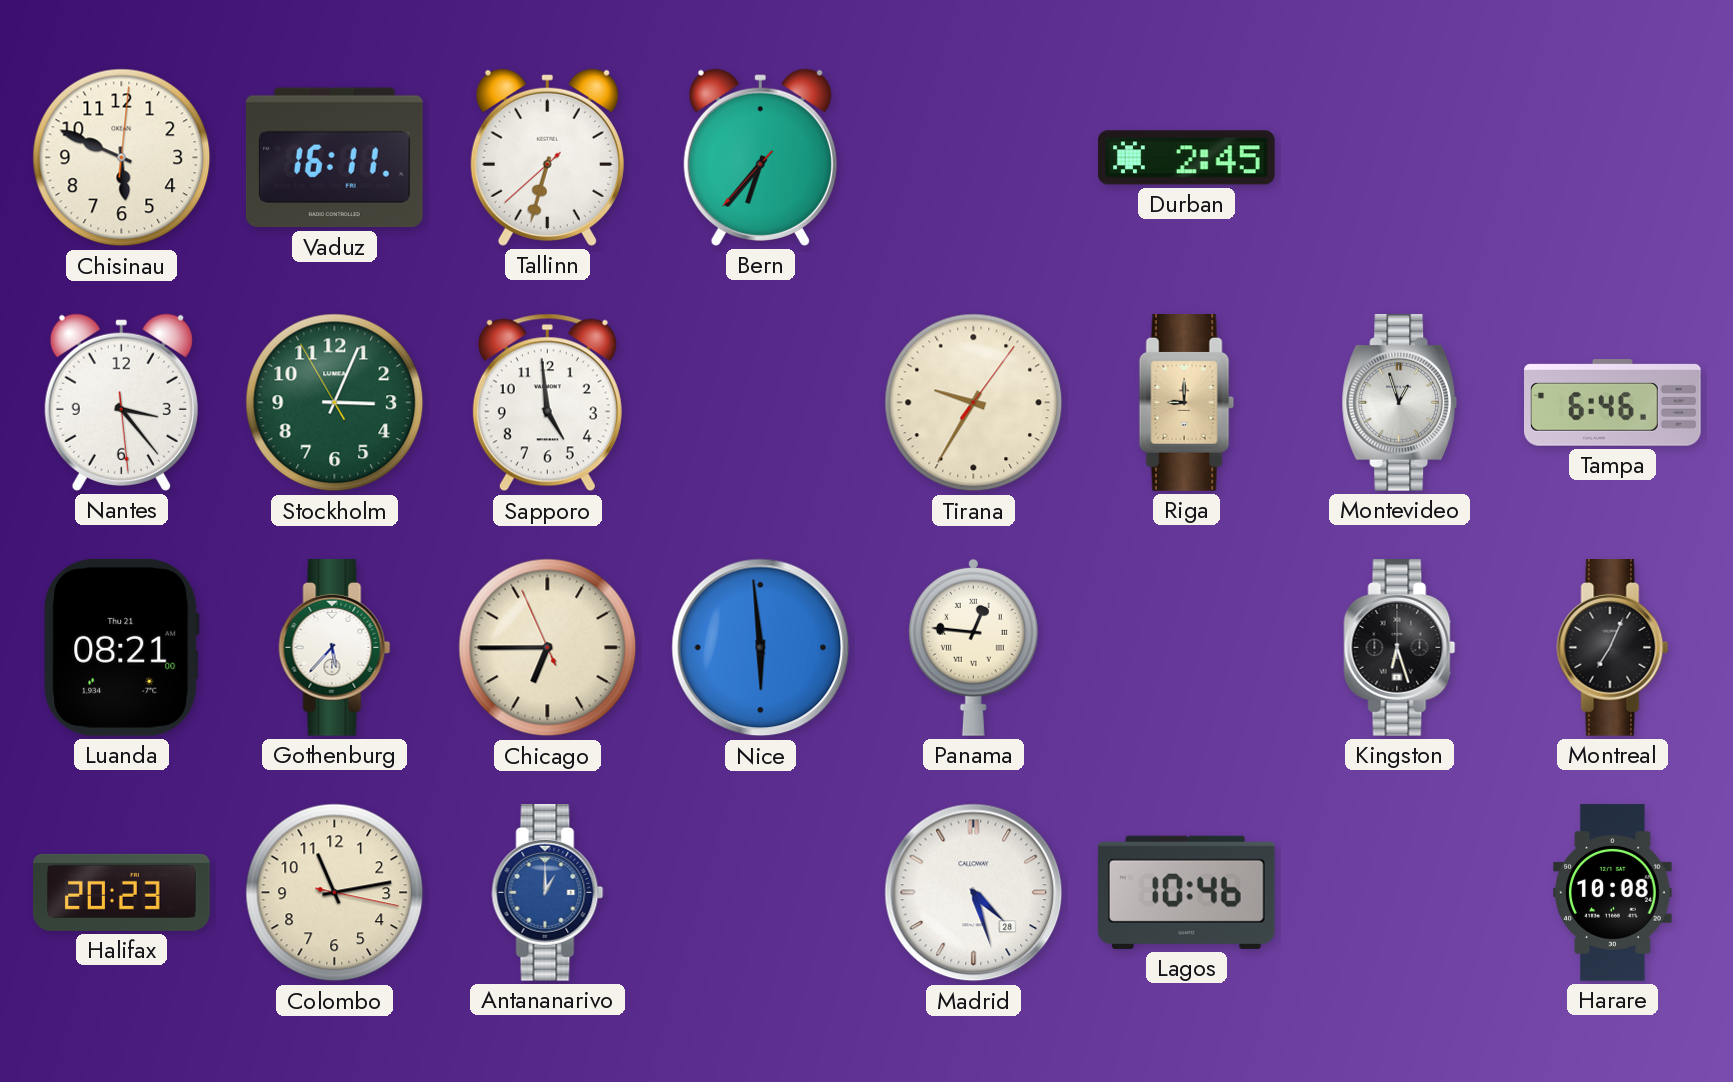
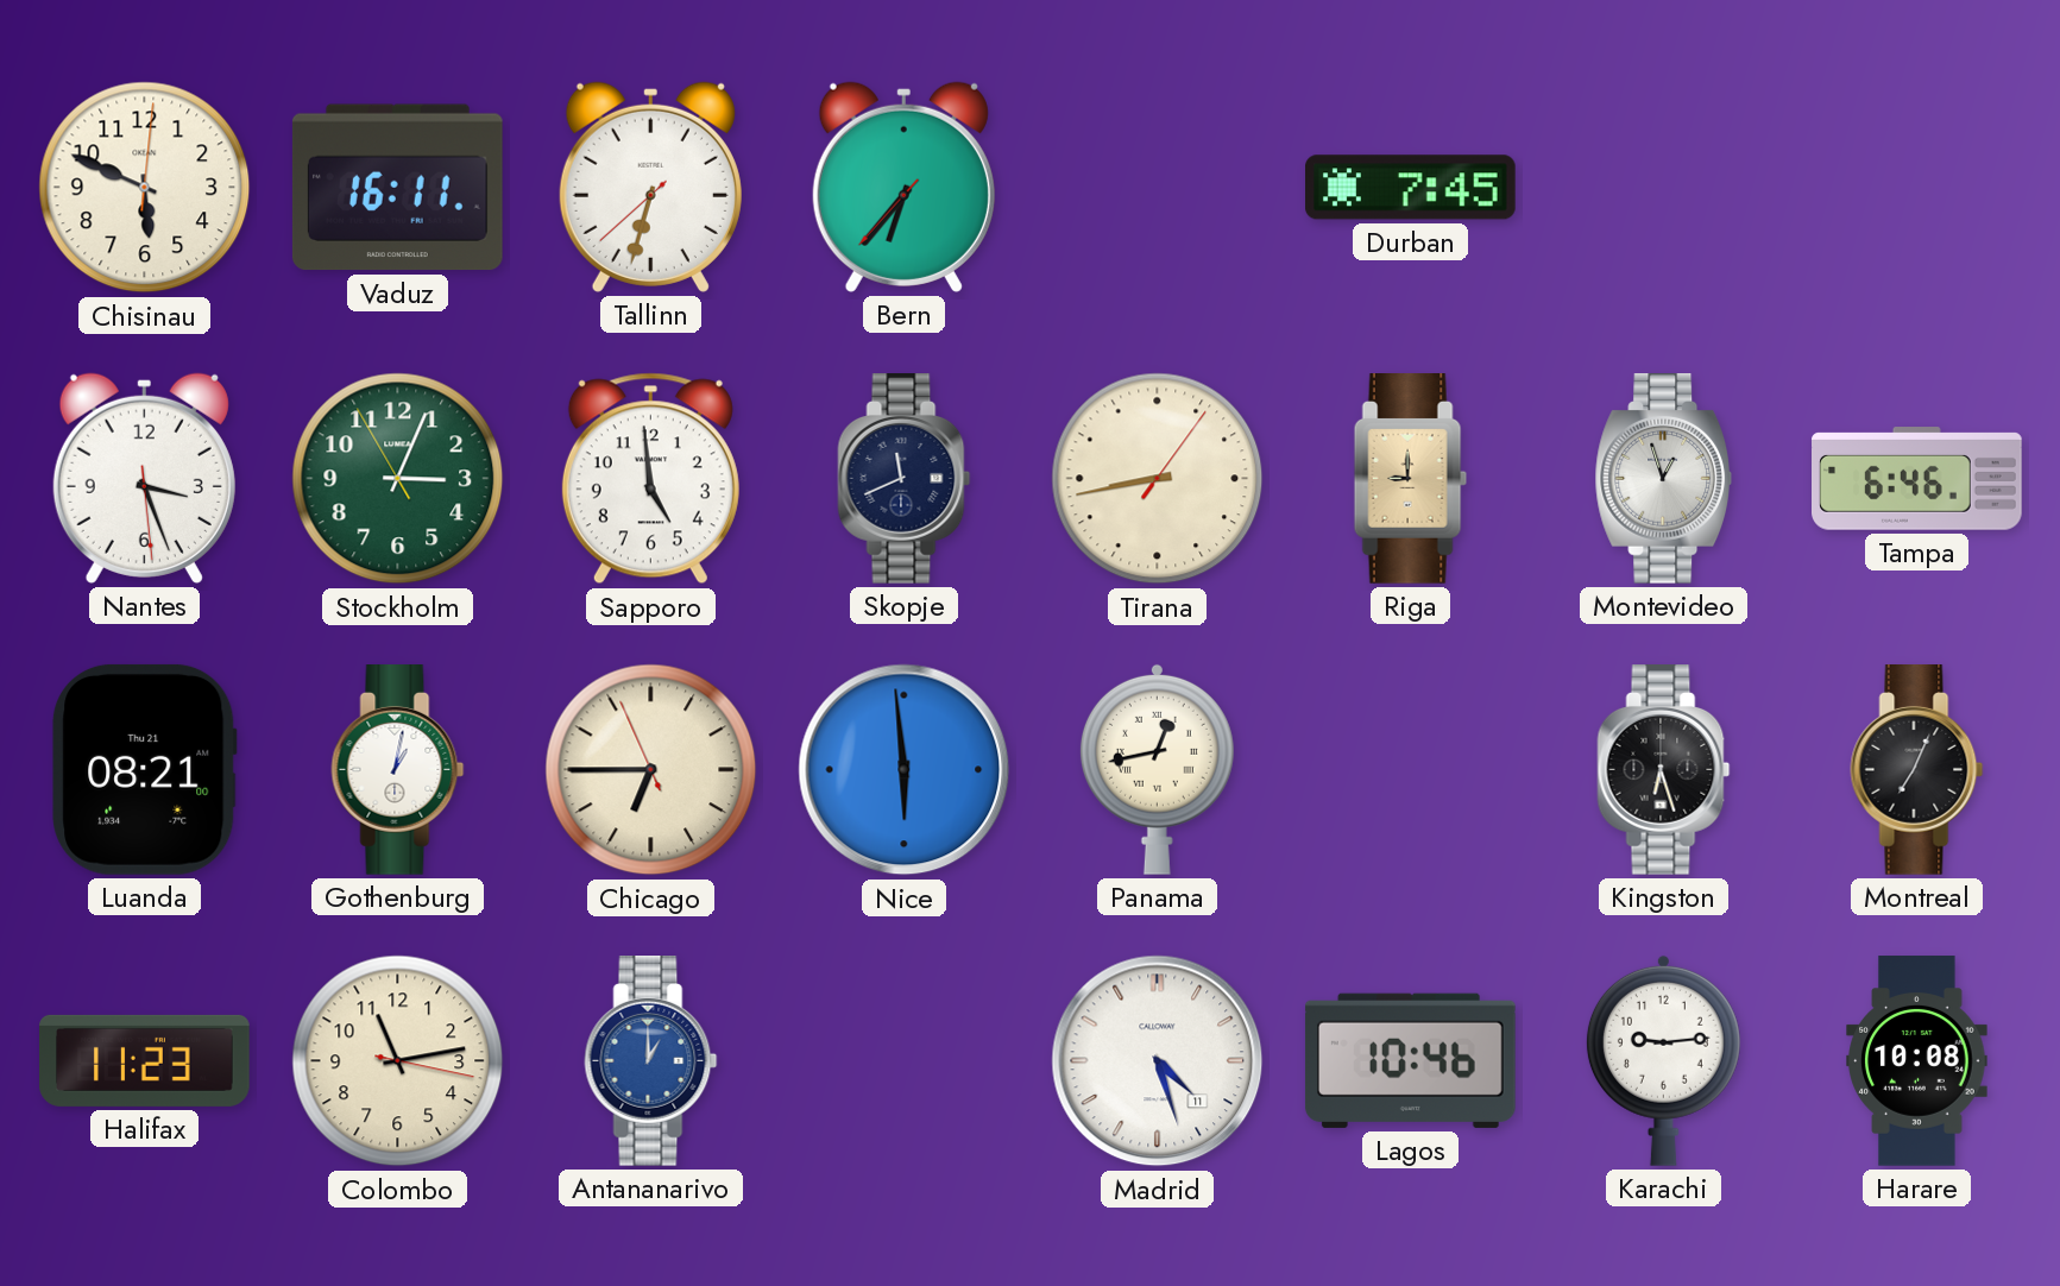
Durban: 2:45 -> 7:45 (1411, 188)
Nantes: 3:23 -> 3:26 (144, 478)
Skopje: none -> 11:41 (905, 479)
Tirana: 9:35 -> 8:43 (1158, 479)
Gothenburg: 5:37 -> 1:02 (398, 770)
Panama: 12:46 -> 12:43 (1157, 769)
Halifax: 20:23 -> 11:23 (145, 1060)
Madrid date: 28 -> 11 (1158, 1061)
Karachi: none -> 9:14 (1663, 1060)
